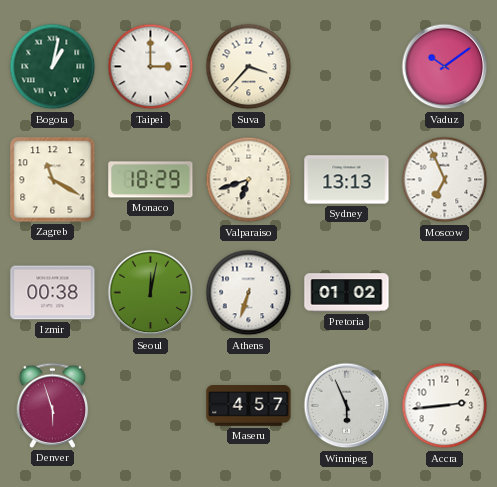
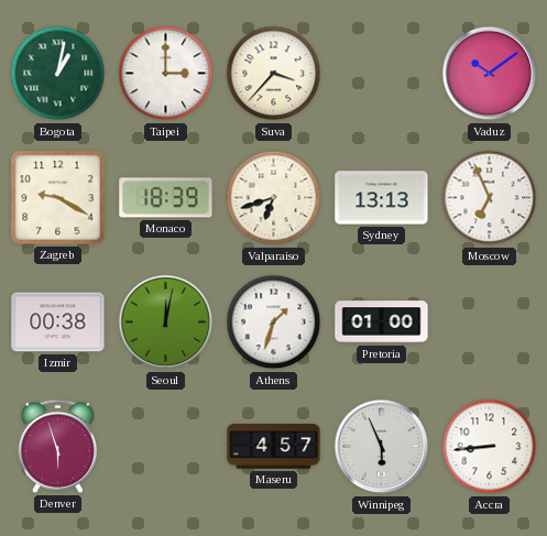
Zagreb: 11:20 -> 9:20 (58, 198)
Monaco: 18:29 -> 18:39 (166, 198)
Athens: 6:33 -> 1:33 (274, 322)
Pretoria: 01:02 -> 01:00 (382, 322)
Accra: 2:44 -> 8:44 (490, 447)
